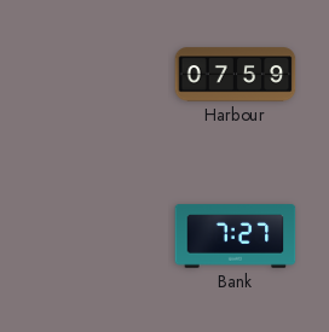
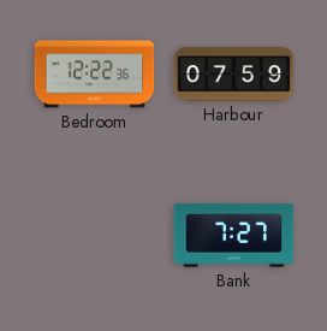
Bedroom: none -> 12:22 (95, 75)
